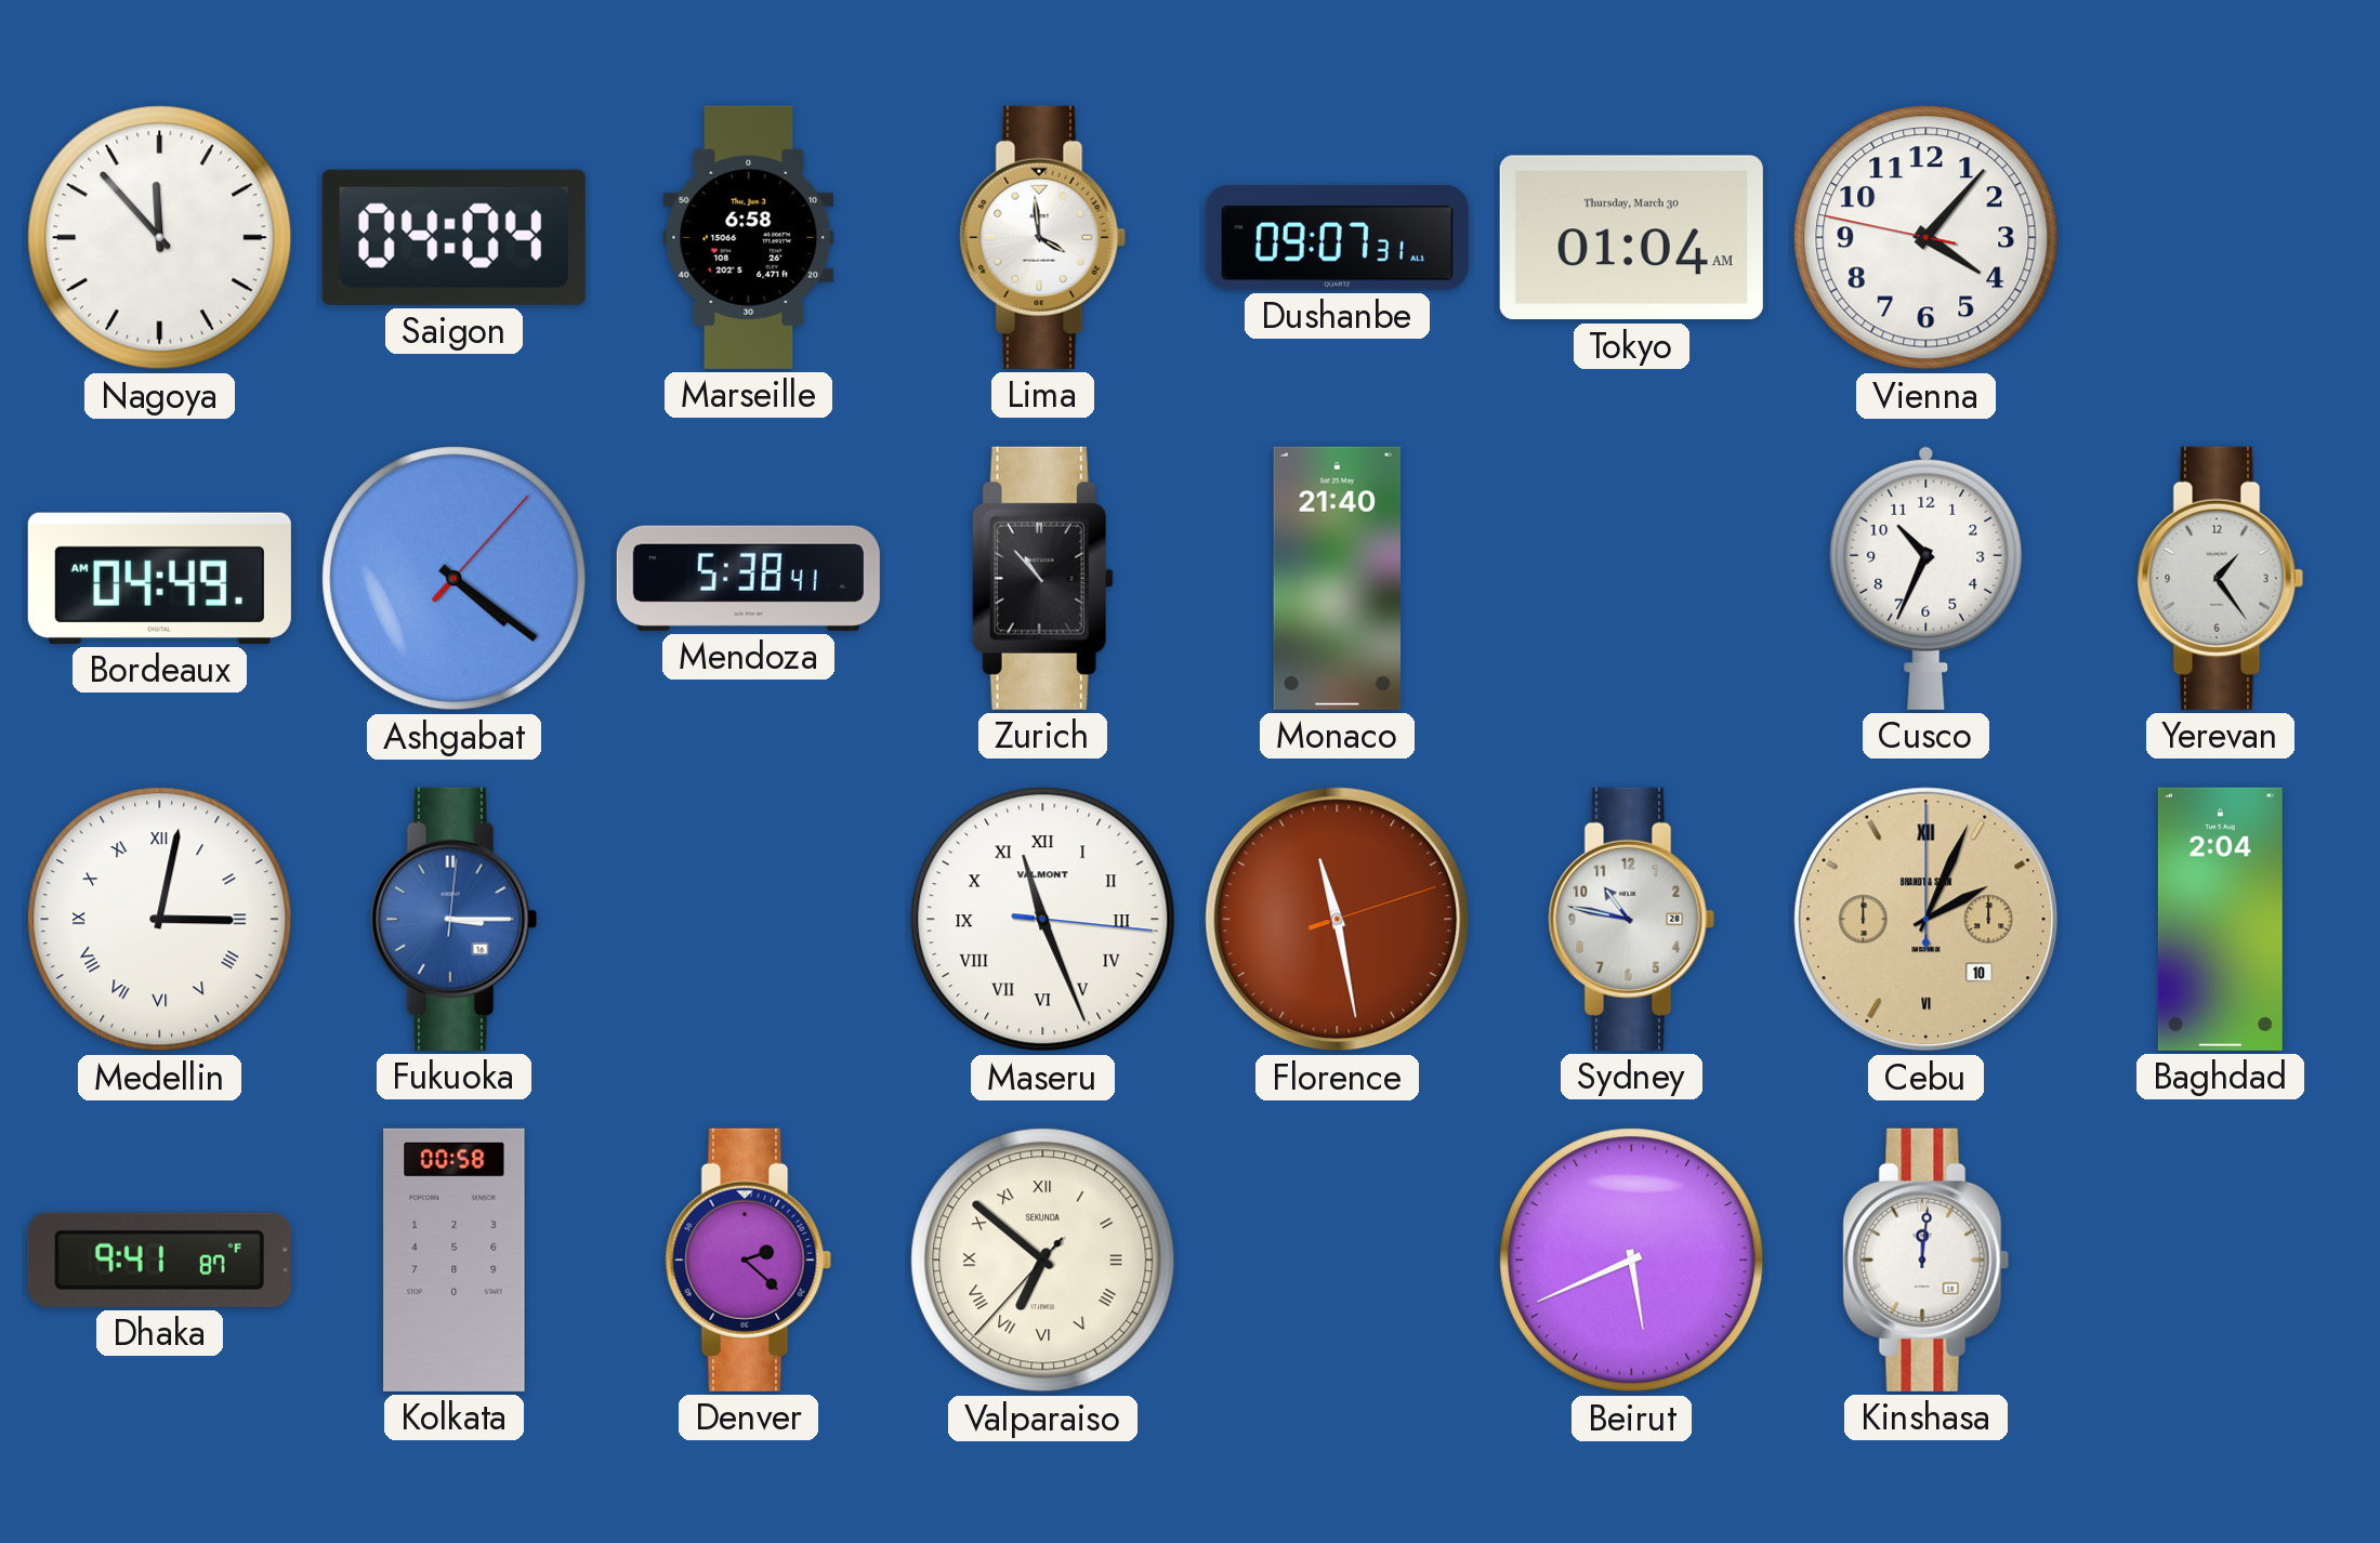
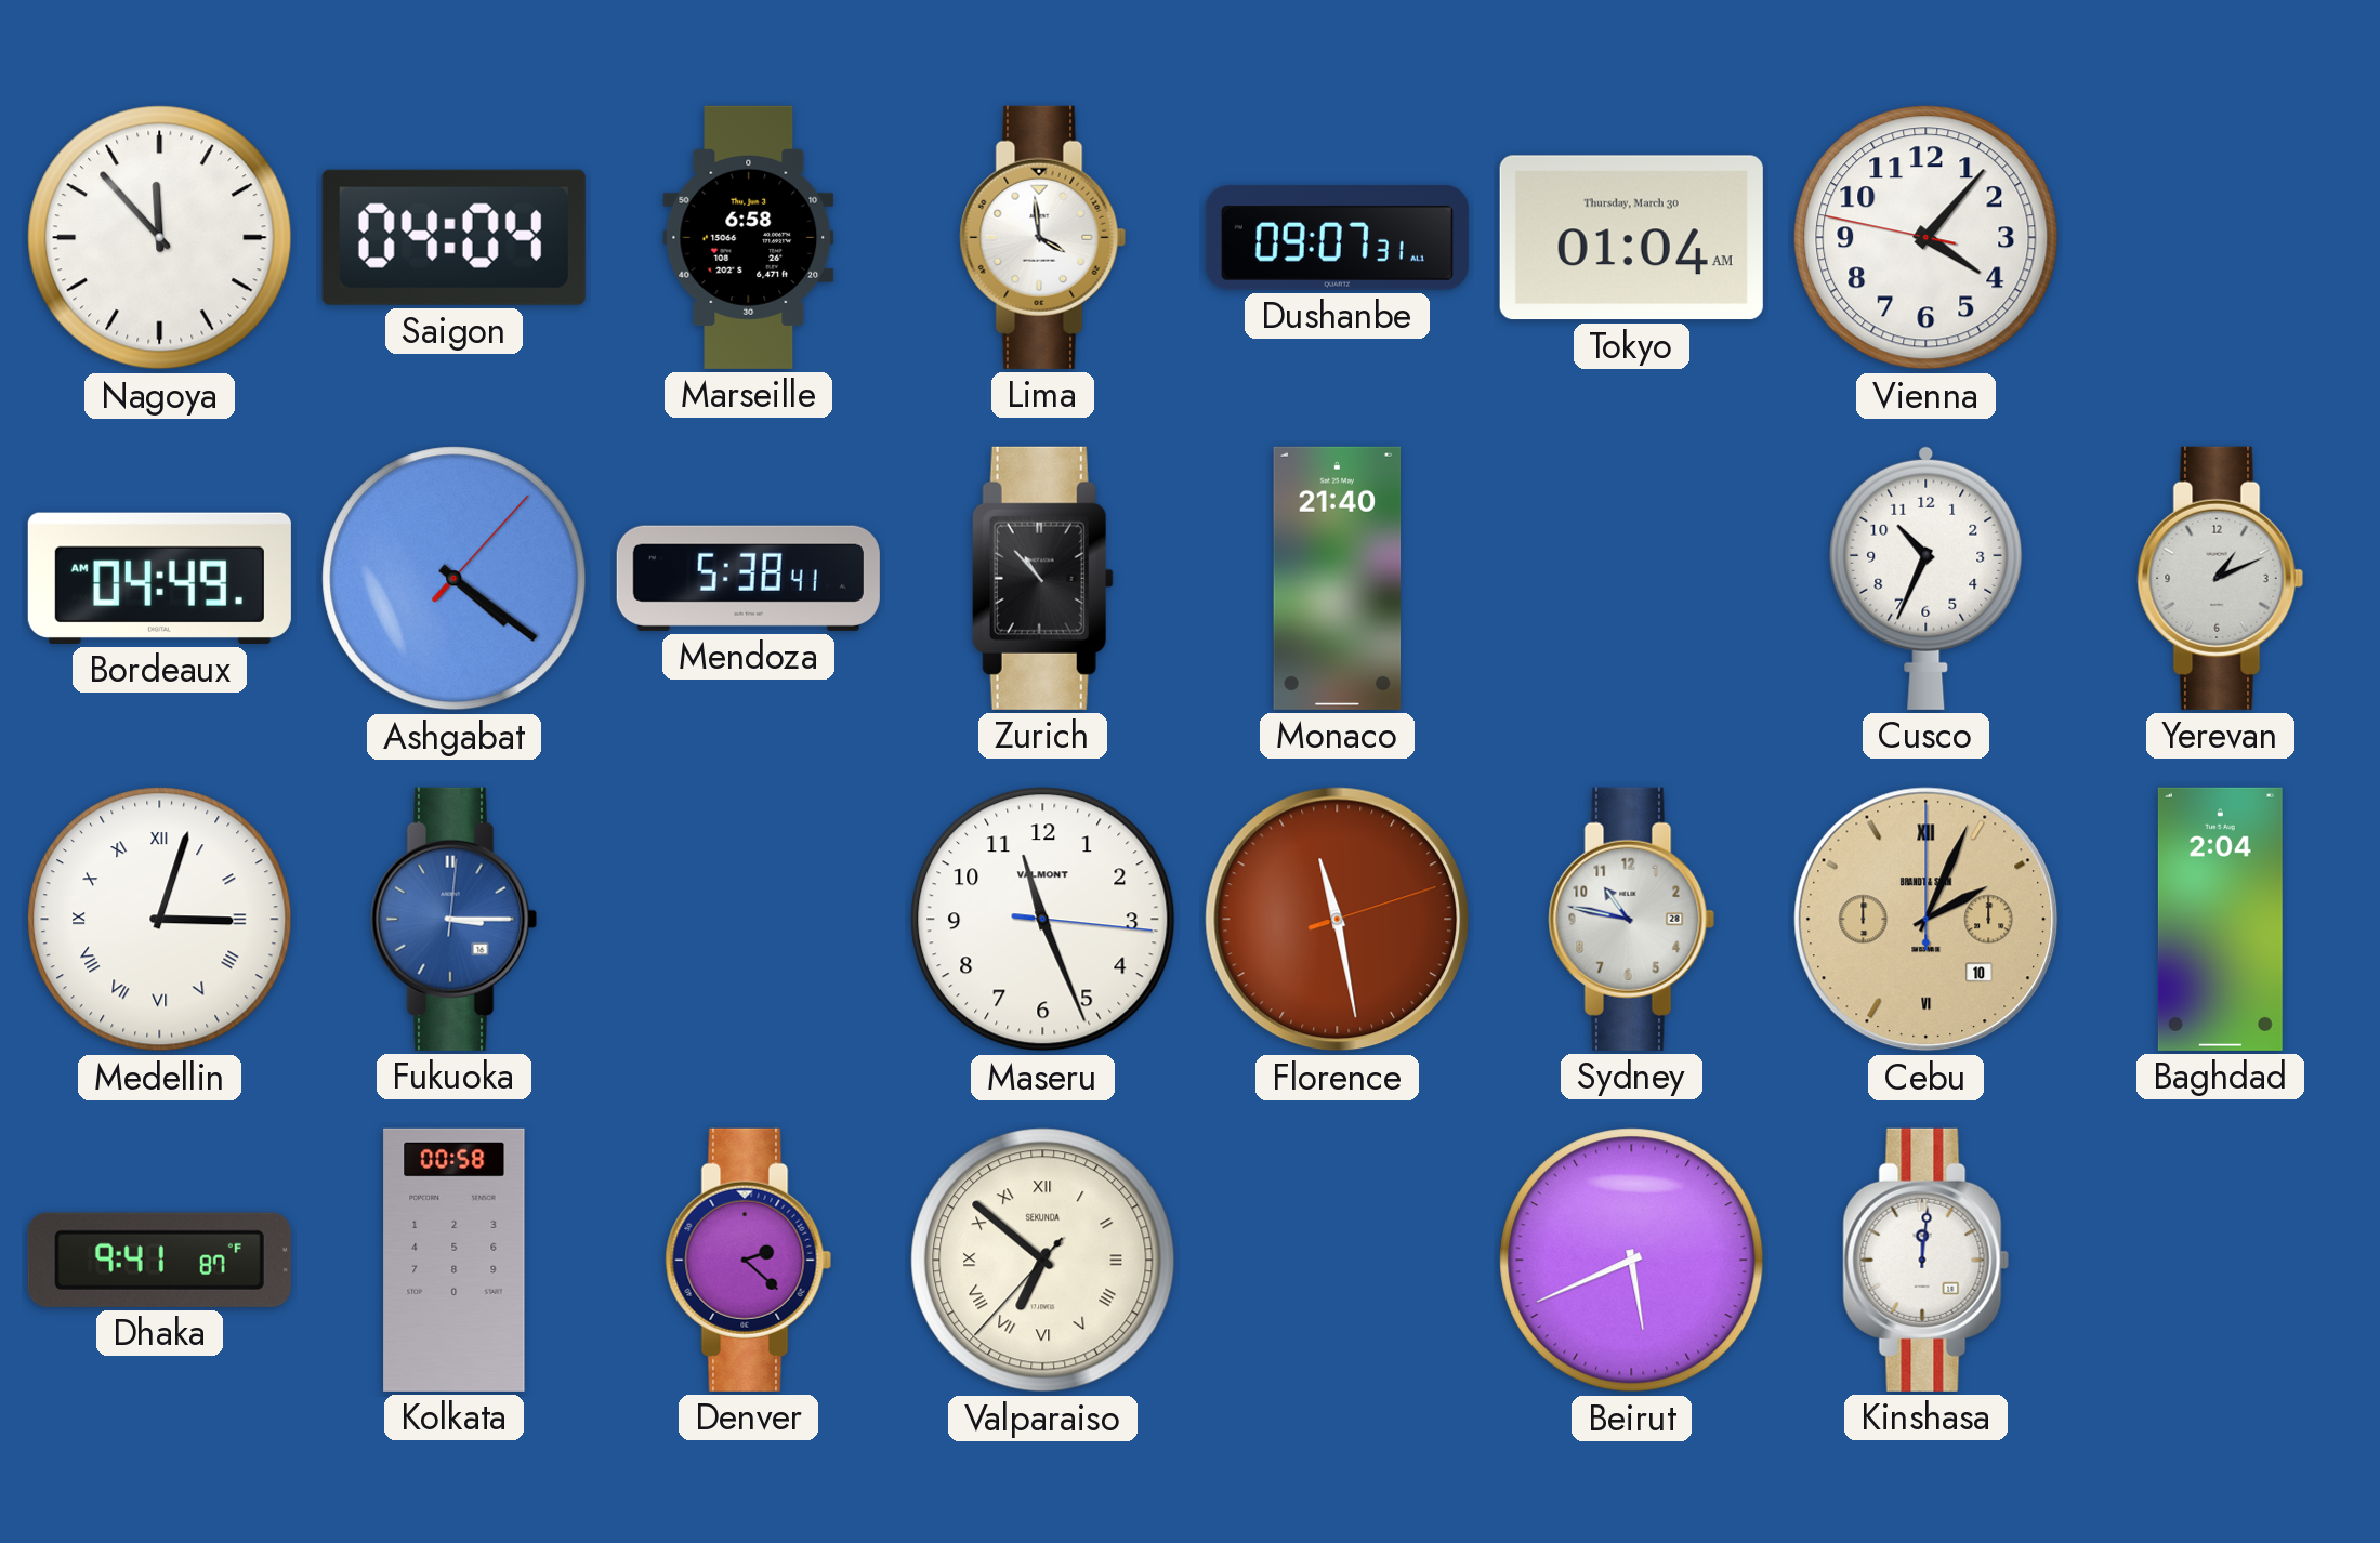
Yerevan: 1:24 -> 1:11 (2221, 578)
Medellin: 3:02 -> 3:03 (160, 920)
Maseru numerals: Roman -> Arabic (1043, 920)
